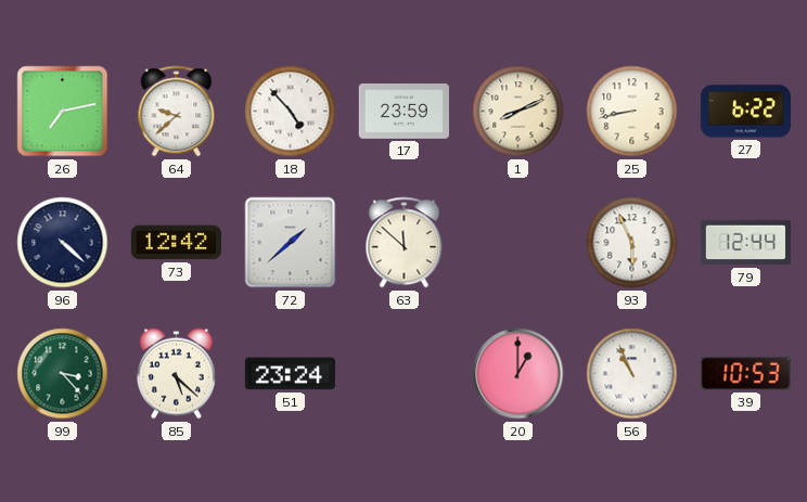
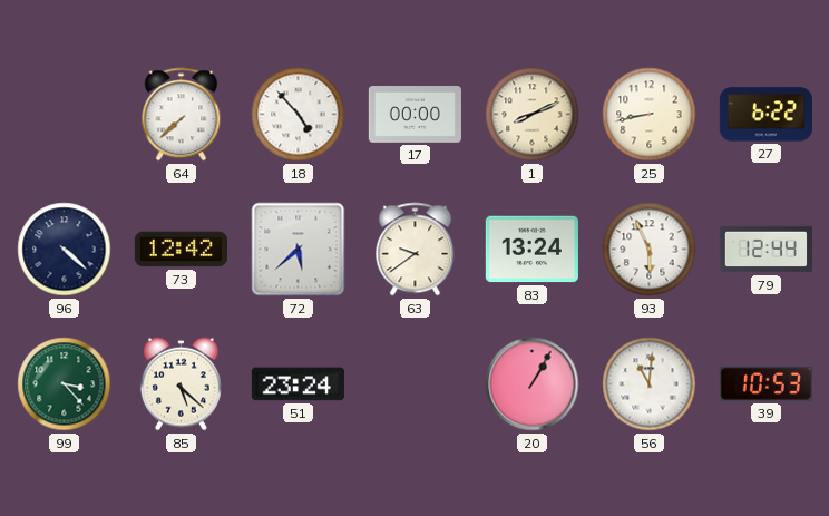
26: 7:13 -> none (63, 112)
64: 9:38 -> 7:38 (182, 115)
17: 23:59 -> 00:00 (414, 115)
72: 1:38 -> 5:38 (299, 250)
63: 11:52 -> 9:39 (416, 250)
83: none -> 13:24 (531, 250)
20: 1:00 -> 1:05 (533, 384)
56: 10:56 -> 11:01 (650, 384)
